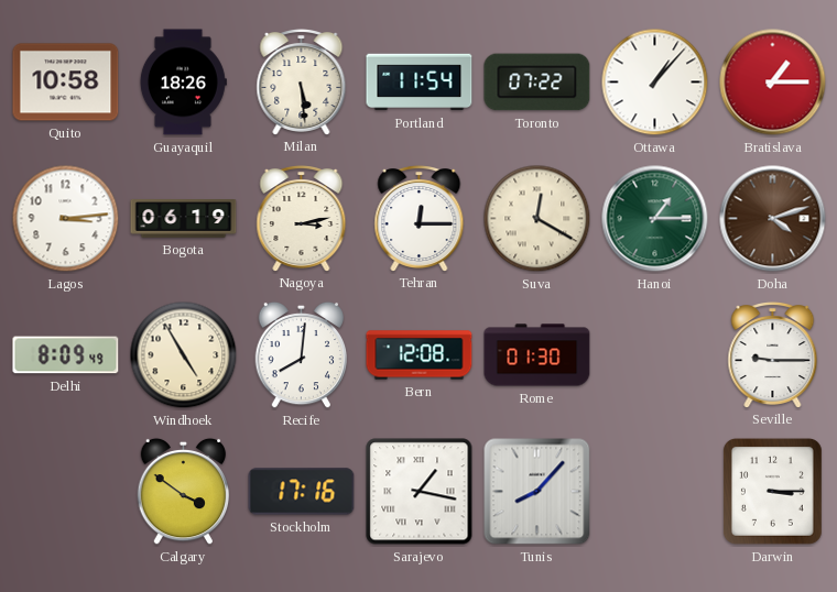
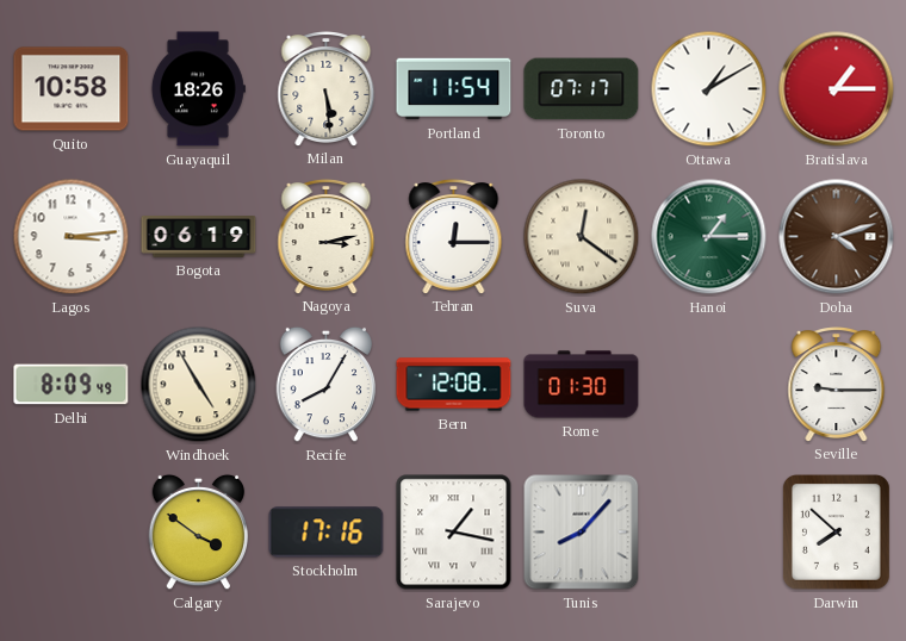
Toronto: 07:22 -> 07:17 (582, 89)
Ottawa: 1:07 -> 1:10 (709, 89)
Suva: 12:20 -> 12:21 (582, 237)
Recife: 8:01 -> 8:05 (327, 385)
Darwin: 3:15 -> 7:52 (836, 531)
